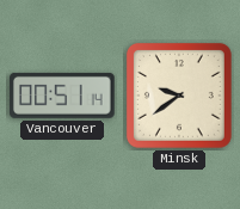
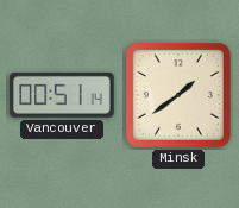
Minsk: 9:39 -> 1:39 (178, 95)
